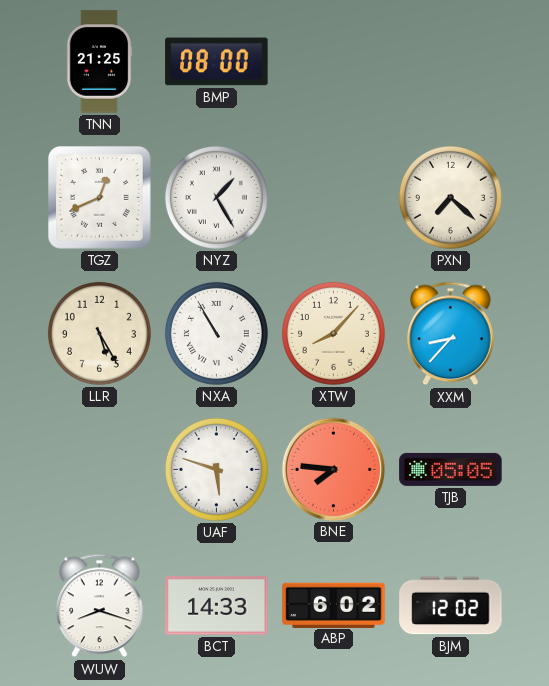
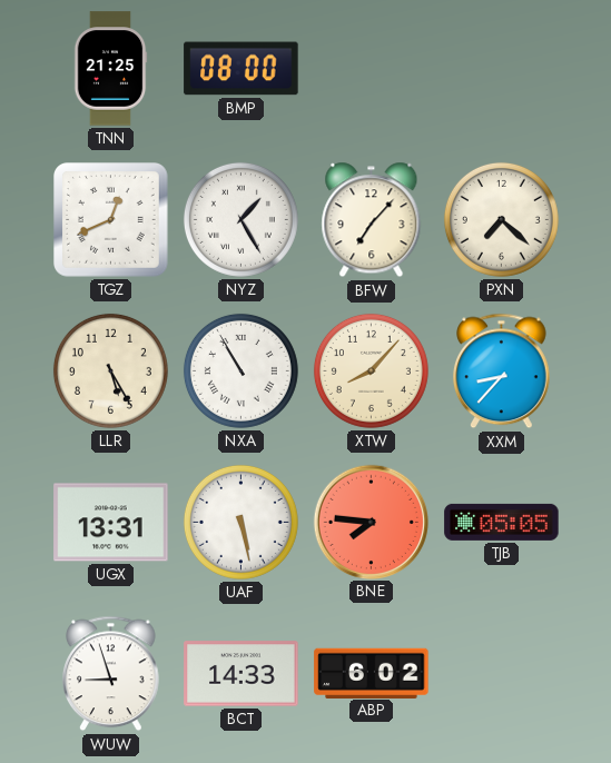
BFW: none -> 7:07 (372, 220)
UGX: none -> 13:31 (111, 523)
UAF: 5:48 -> 5:28 (240, 522)
WUW: 8:18 -> 8:57 (111, 674)
BJM: 12:02 -> none (451, 606)
